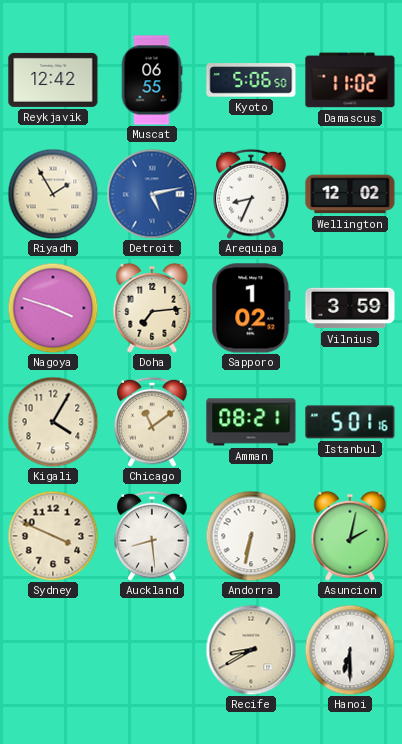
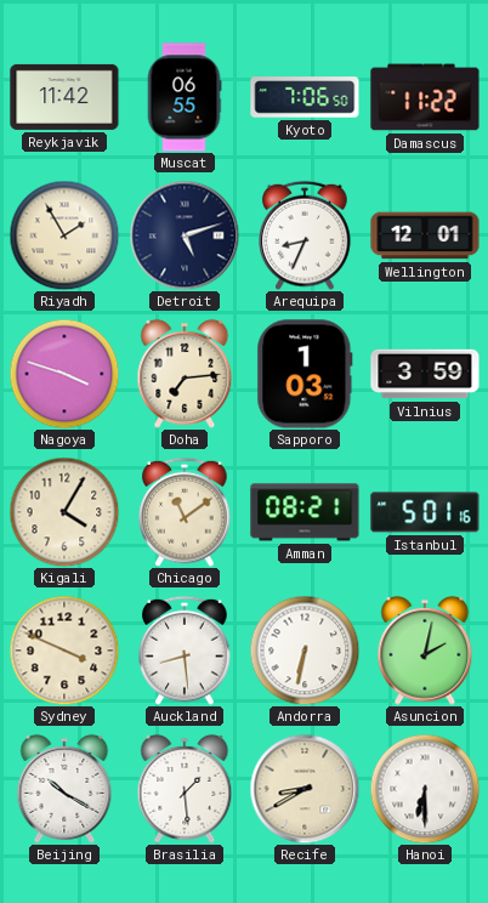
Reykjavik: 12:42 -> 11:42 (64, 97)
Kyoto: 5:06 -> 7:06 (305, 97)
Damascus: 11:02 -> 11:22 (425, 97)
Detroit: 5:13 -> 5:12 (185, 235)
Detroit dial: blue -> navy (185, 235)
Wellington: 12:02 -> 12:01 (425, 235)
Sapporo: 1:02 -> 1:03 (305, 374)
Beijing: none -> 10:20 (64, 789)
Brasilia: none -> 1:29 (185, 789)
